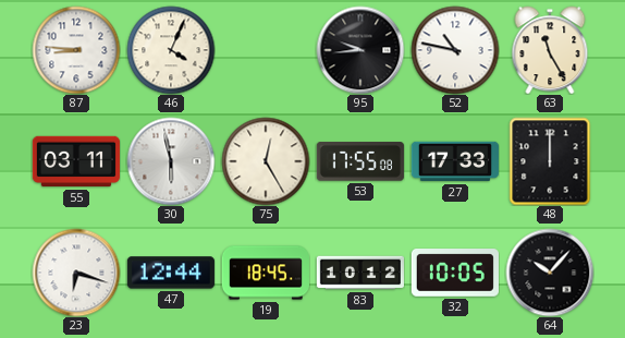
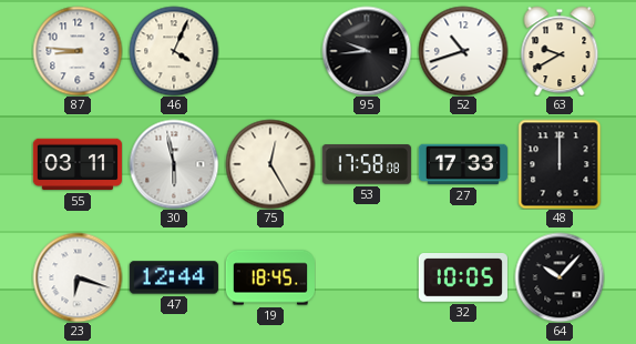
52: 10:47 -> 10:42 (463, 51)
63: 11:25 -> 9:40 (560, 51)
53: 17:55 -> 17:58 (367, 164)
83: 10:12 -> none (360, 273)
